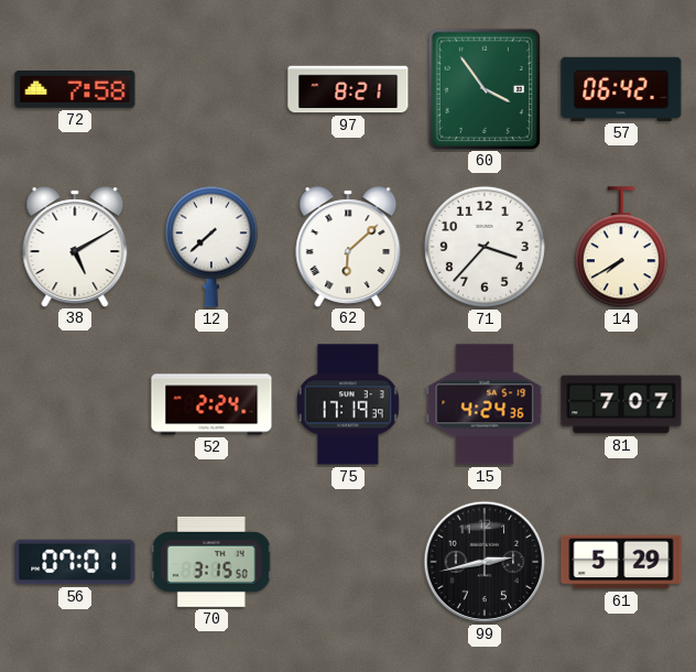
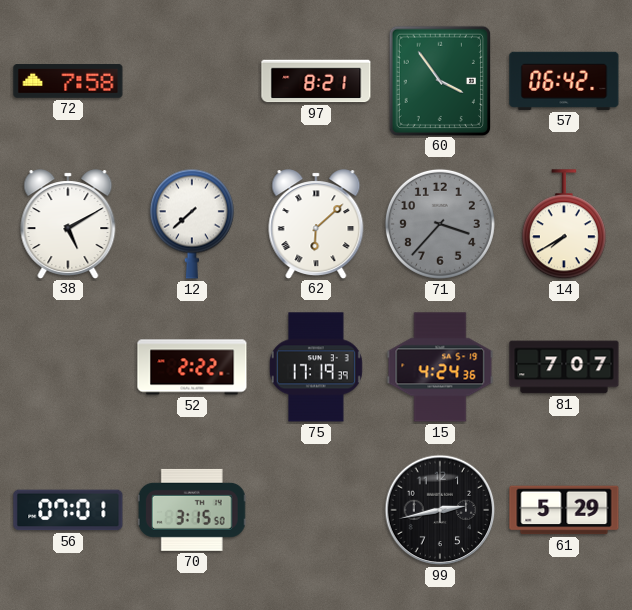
71 dial: white -> grey (440, 224)
52: 2:24 -> 2:22 (192, 367)
